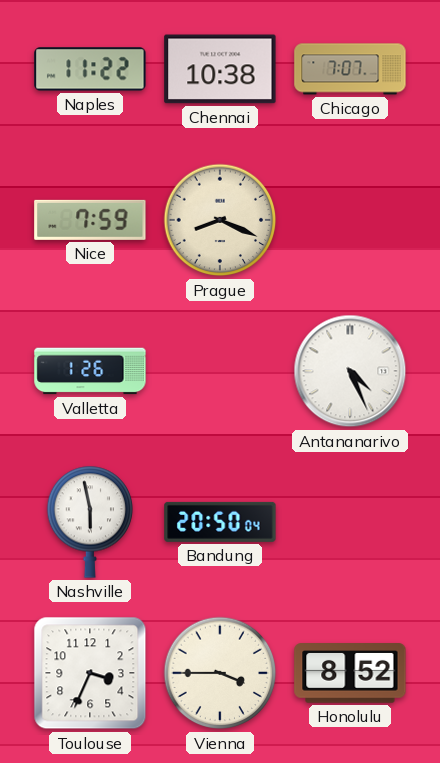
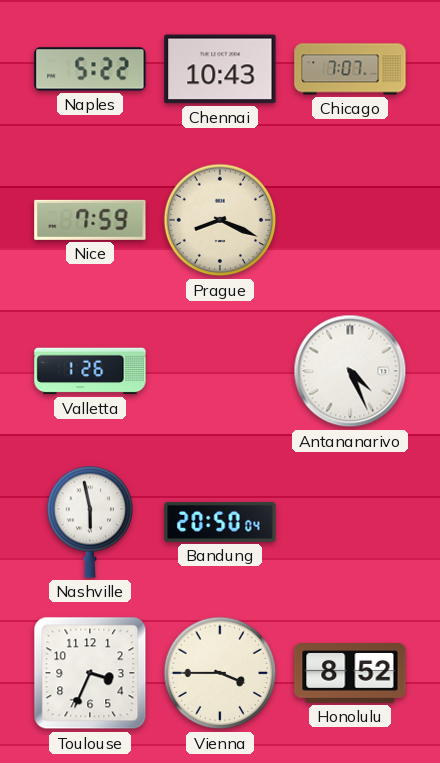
Naples: 11:22 -> 5:22 (90, 69)
Chennai: 10:38 -> 10:43 (220, 69)
